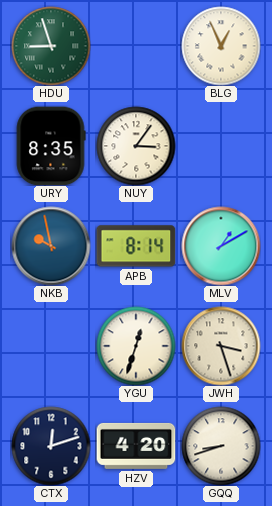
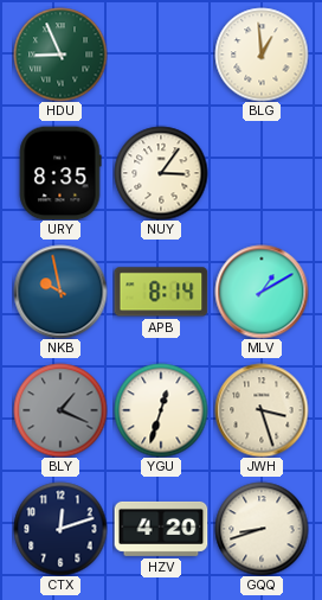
HDU: 8:57 -> 8:56 (60, 55)
BLG: 12:56 -> 12:59 (262, 55)
BLY: none -> 1:19 (60, 410)
